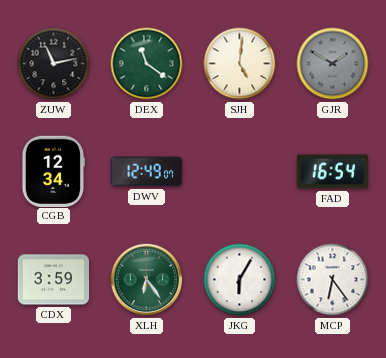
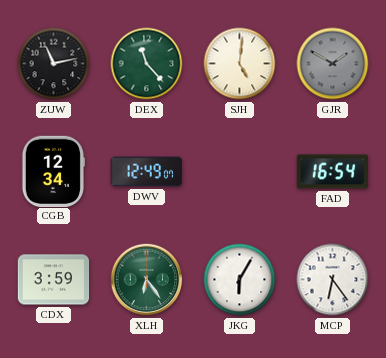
DEX: 11:21 -> 11:23 (147, 64)
